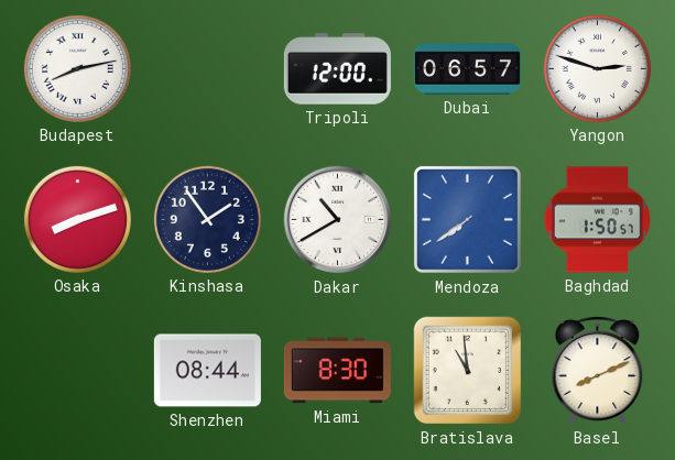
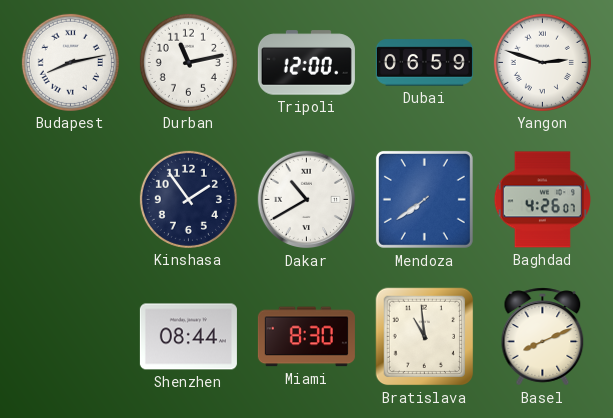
Durban: none -> 11:13 (188, 62)
Dubai: 06:57 -> 06:59 (424, 63)
Osaka: 8:12 -> none (77, 219)
Baghdad: 1:50 -> 4:26 (542, 200)
